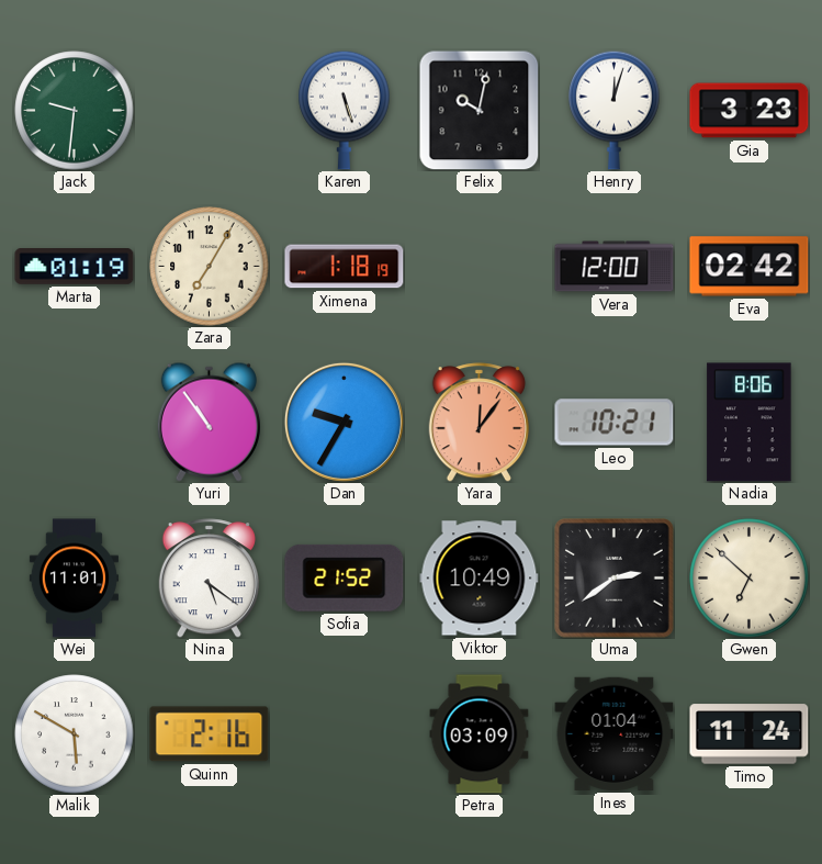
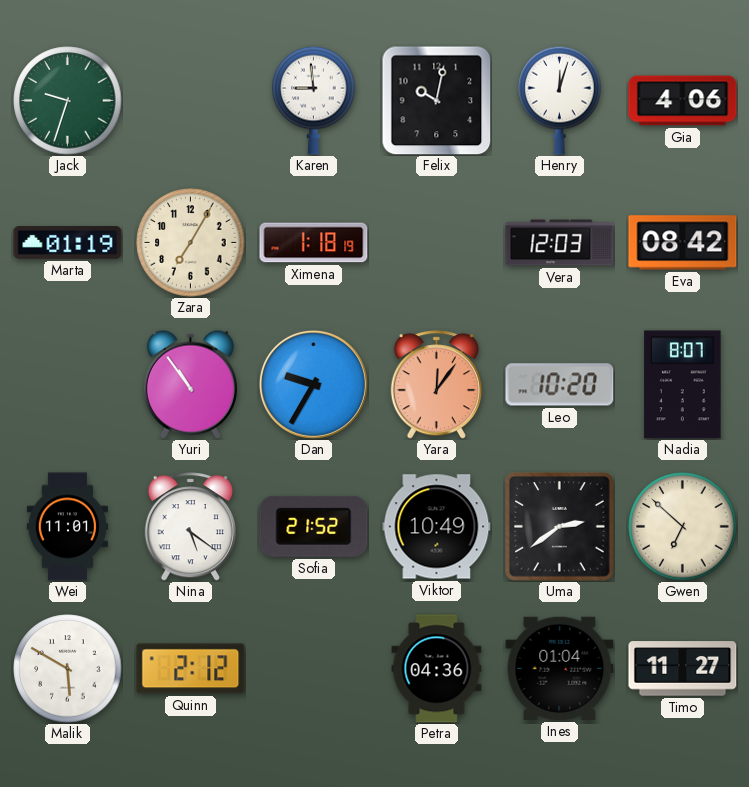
Jack: 9:31 -> 9:33 (68, 101)
Karen: 5:27 -> 8:59 (314, 100)
Gia: 3:23 -> 4:06 (683, 101)
Vera: 12:00 -> 12:03 (560, 243)
Eva: 02:42 -> 08:42 (683, 243)
Leo: 10:21 -> 10:20 (560, 385)
Nadia: 8:06 -> 8:07 (683, 385)
Quinn: 2:16 -> 2:12 (191, 669)
Petra: 03:09 -> 04:36 (437, 669)
Timo: 11:24 -> 11:27 (683, 669)
